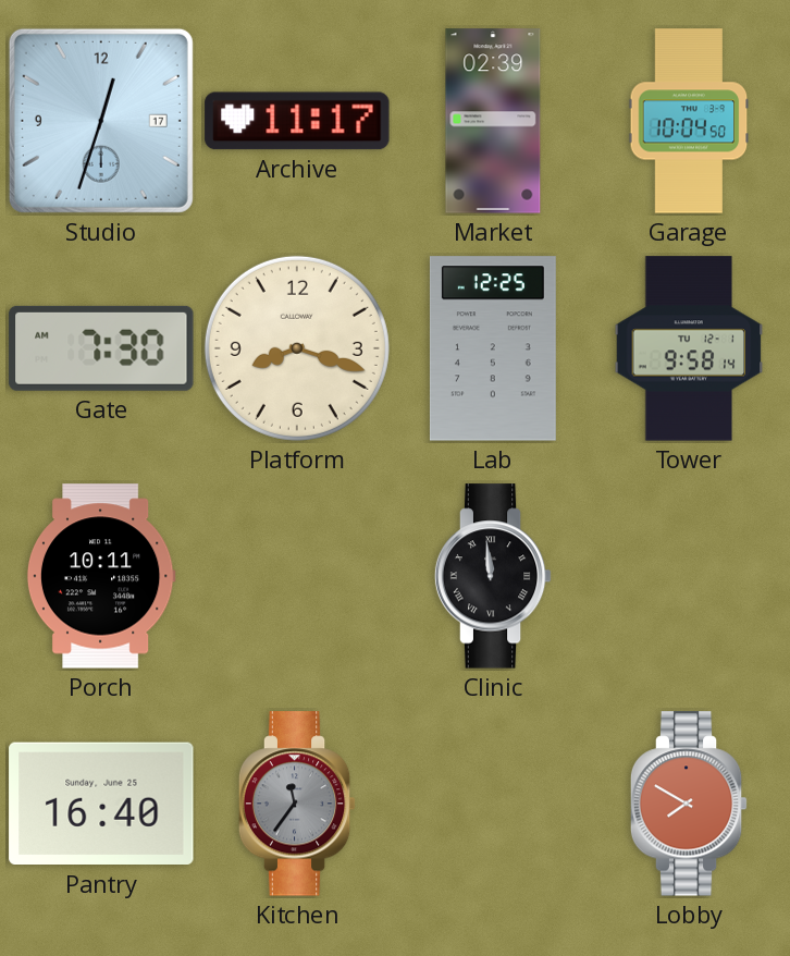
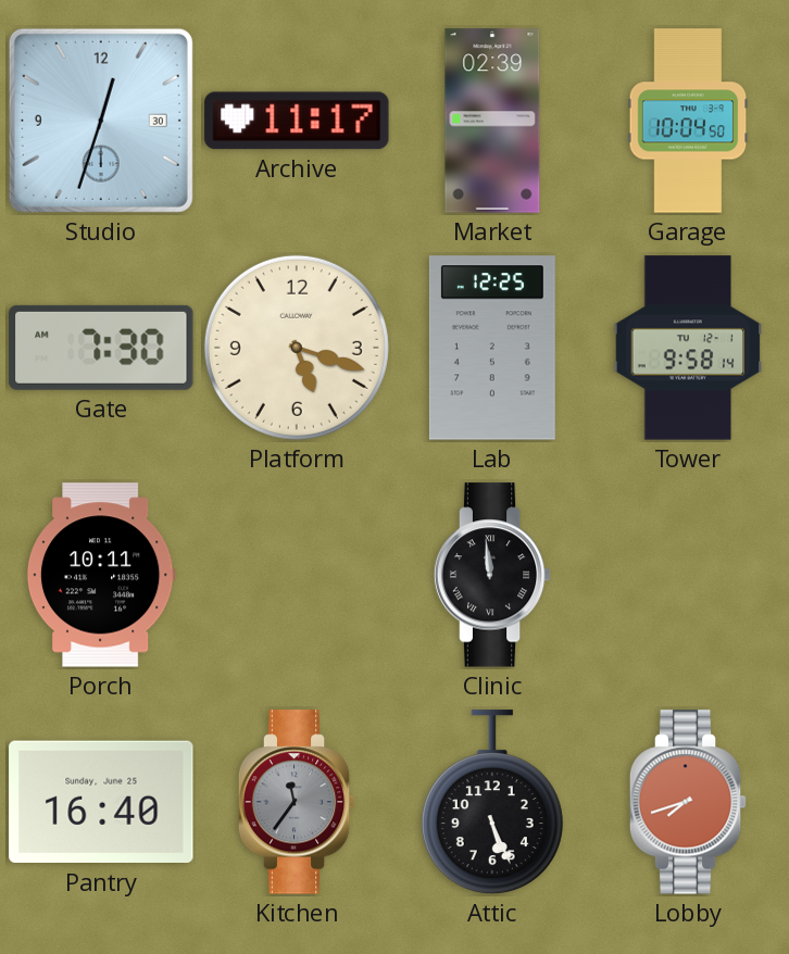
Studio date: 17 -> 30 (101, 121)
Platform: 8:18 -> 5:18 (297, 348)
Attic: none -> 5:26 (492, 803)
Lobby: 7:50 -> 7:42 (688, 802)
